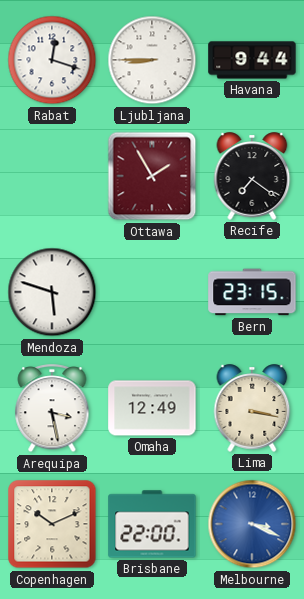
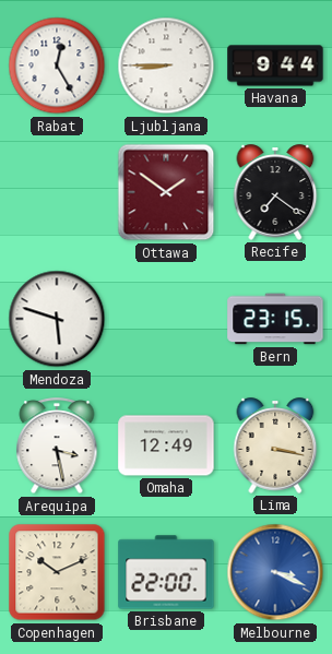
Rabat: 12:18 -> 12:25 (57, 66)
Ottawa: 1:55 -> 1:51 (166, 192)
